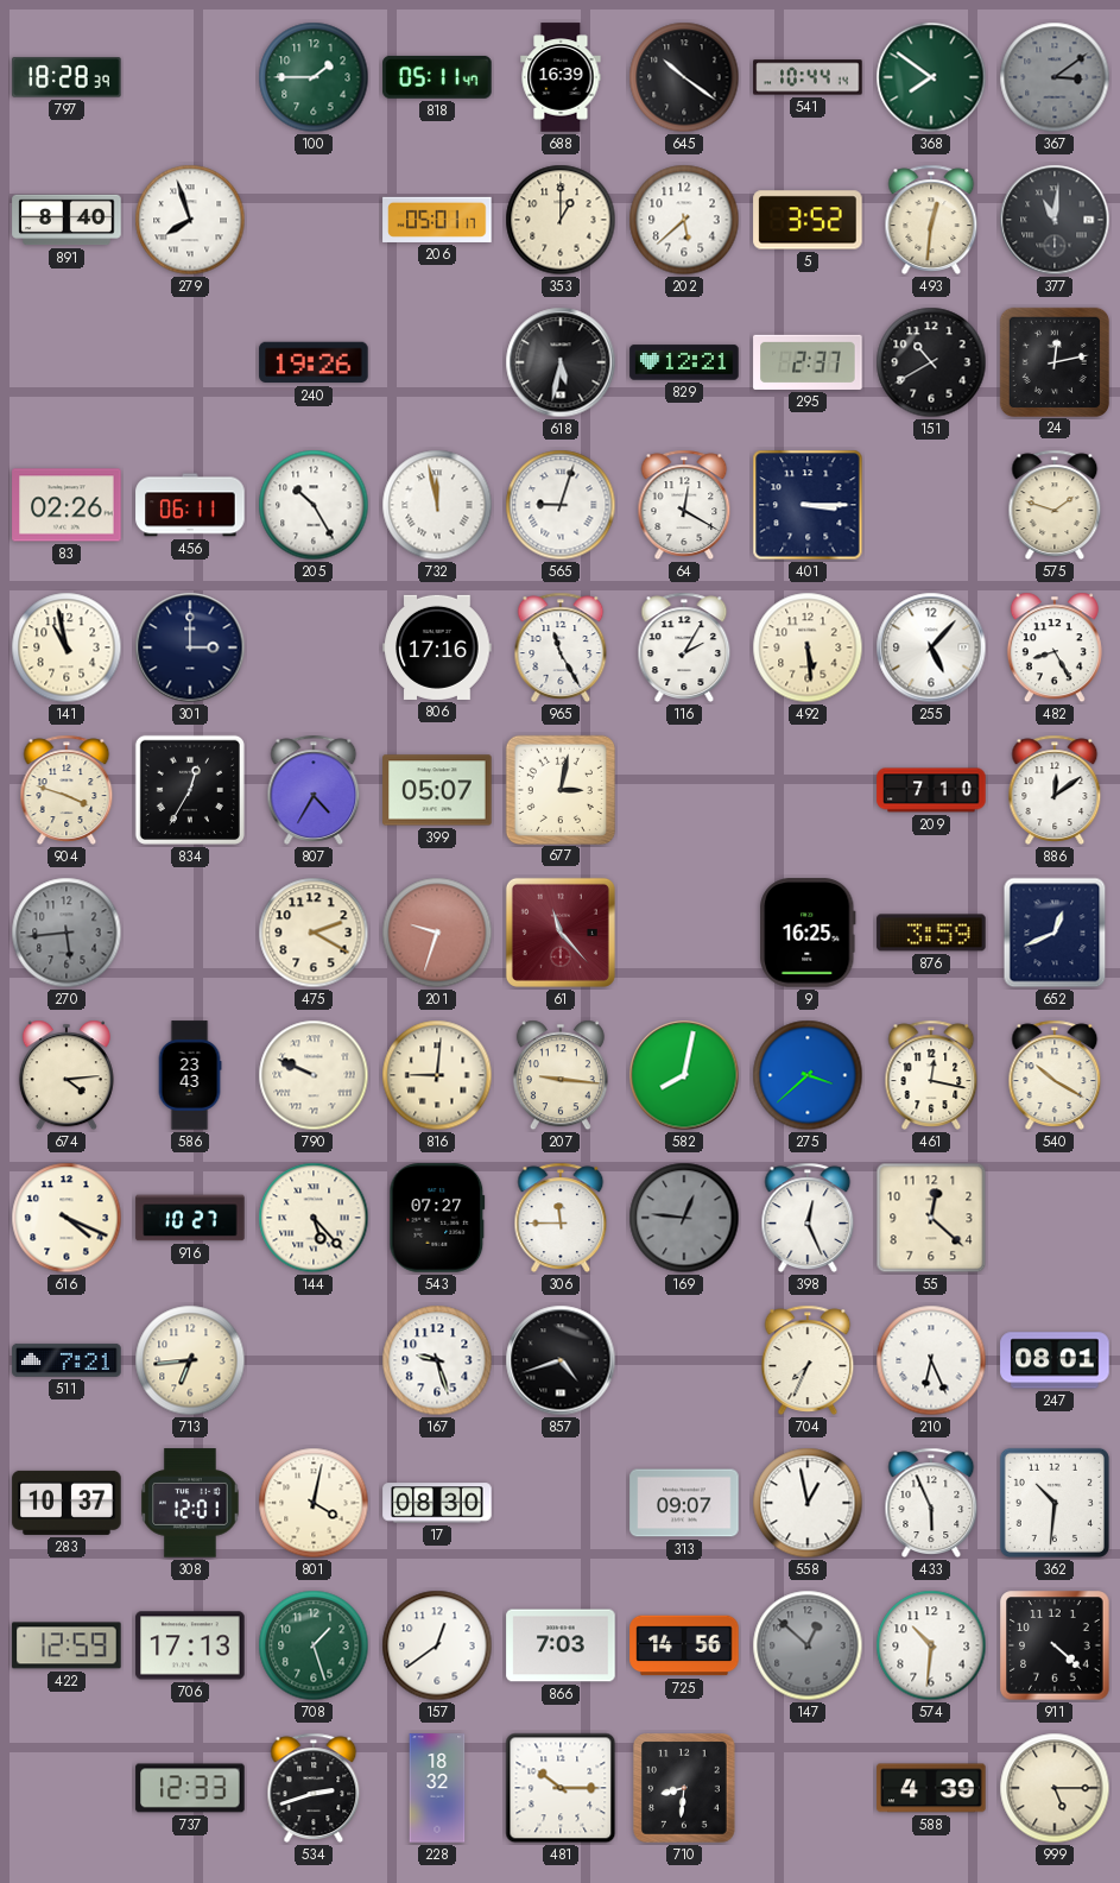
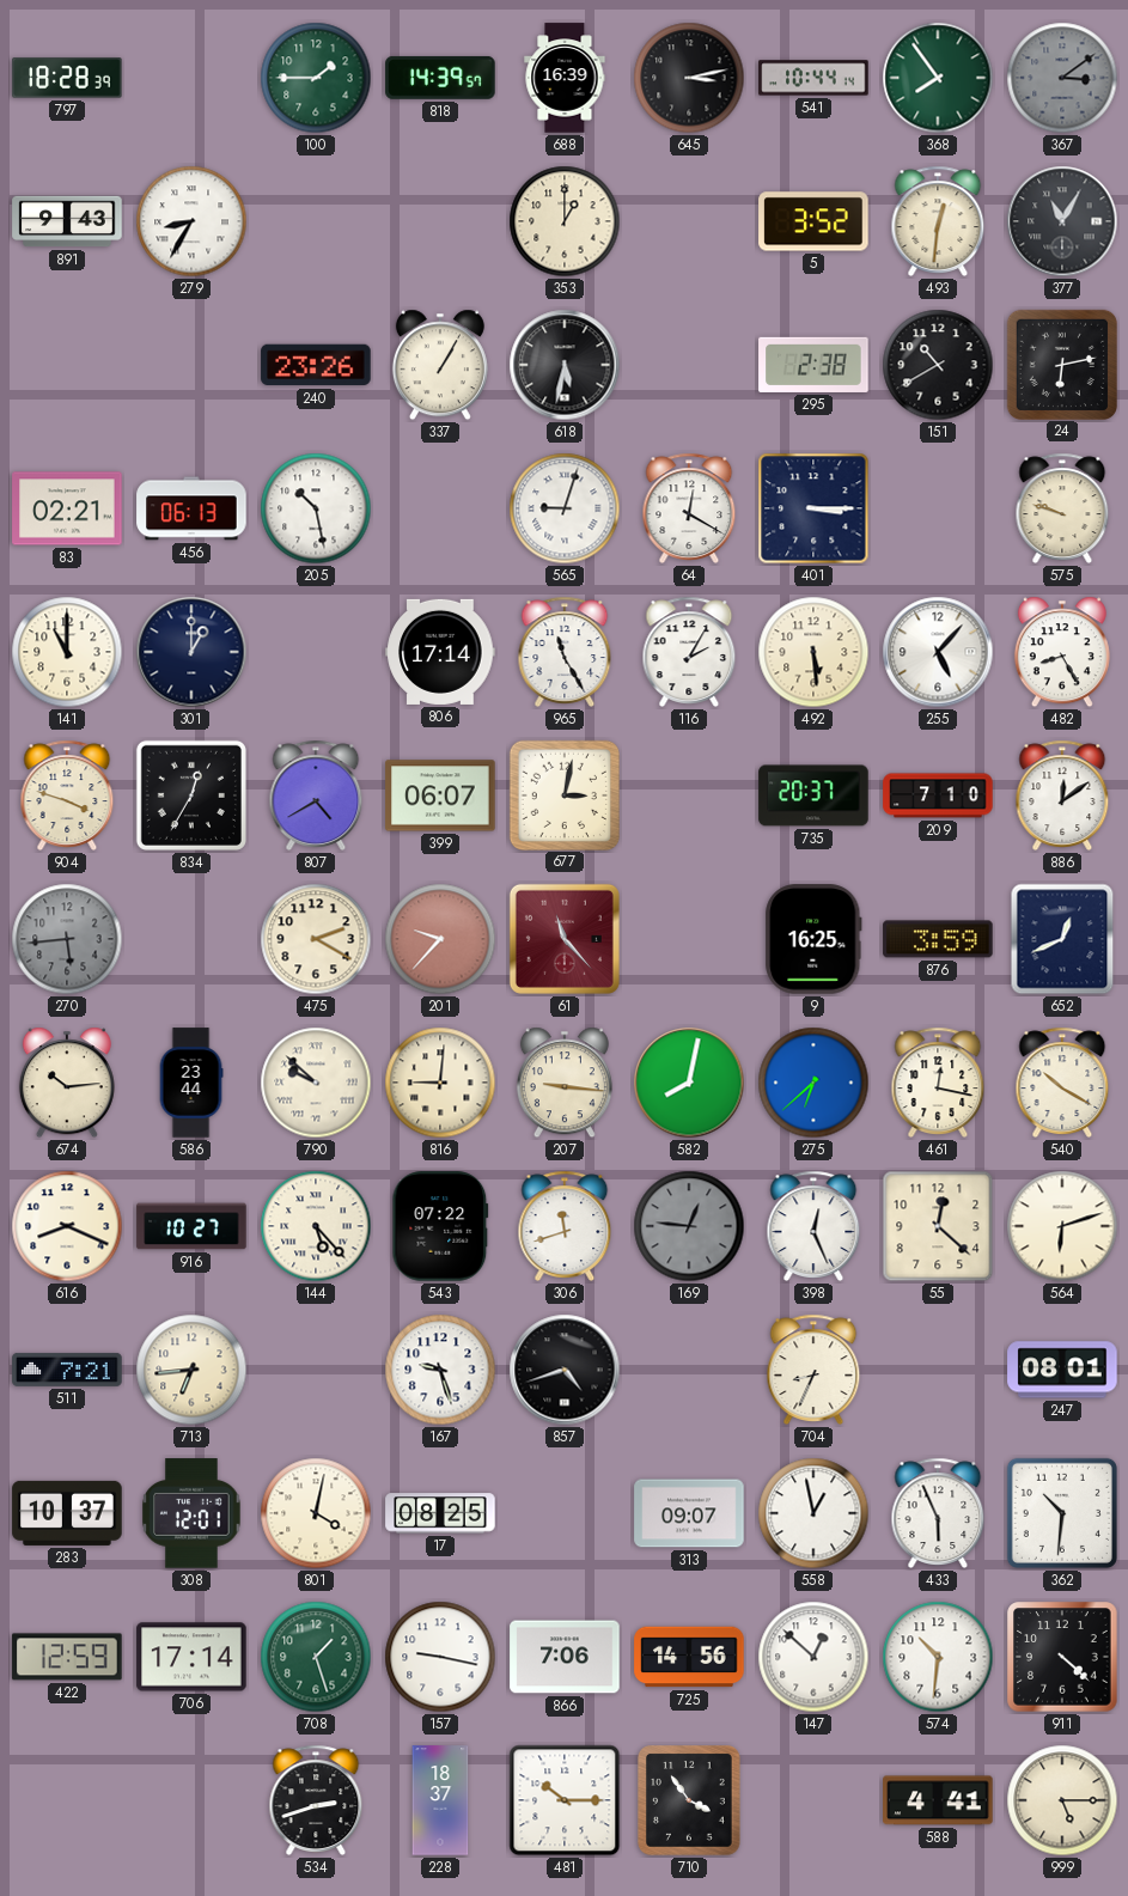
818: 05:11 -> 14:39 (440, 78)
645: 10:21 -> 3:13 (689, 78)
368: 7:51 -> 7:54 (938, 78)
891: 8:40 -> 9:43 (67, 221)
279: 7:57 -> 8:35 (191, 221)
206: 05:01 -> none (437, 220)
202: 5:38 -> none (684, 220)
377: 11:01 -> 11:05 (1062, 221)
240: 19:26 -> 23:26 (316, 365)
337: none -> 1:05 (440, 365)
829: 12:21 -> none (684, 362)
295: 2:37 -> 2:38 (813, 365)
24: 12:13 -> 6:13 (1061, 364)
83: 02:26 -> 02:21 (67, 508)
456: 06:11 -> 06:13 (191, 508)
205: 10:25 -> 10:28 (316, 508)
732: 11:58 -> none (437, 505)
575: 1:48 -> 9:48 (1062, 508)
141: 10:58 -> 11:00 (67, 652)
301: 3:00 -> 1:00 (191, 652)
806: 17:16 -> 17:14 (440, 652)
807: 4:35 -> 4:40 (316, 795)
399: 05:07 -> 06:07 (440, 795)
735: none -> 20:37 (813, 795)
201: 9:33 -> 9:37 (440, 939)
674: 4:14 -> 10:14 (67, 1083)
586: 23:43 -> 23:44 (191, 1083)
790: 9:49 -> 9:52 (316, 1083)
275: 3:38 -> 6:38 (813, 1083)
616: 4:19 -> 8:19 (67, 1226)
543: 07:27 -> 07:22 (440, 1226)
306: 11:45 -> 11:42 (565, 1226)
564: none -> 6:12 (1062, 1226)
704: 7:34 -> 8:34 (813, 1370)
210: 6:26 -> none (931, 1360)
17: 08:30 -> 08:25 (440, 1513)
706: 17:13 -> 17:14 (191, 1657)
157: 12:39 -> 9:17 (440, 1657)
866: 7:03 -> 7:06 (565, 1657)
147 dial: grey -> white (813, 1657)
737: 12:33 -> none (190, 1788)
228: 18:32 -> 18:37 (440, 1800)
710: 8:31 -> 3:54 (690, 1801)
588: 4:39 -> 4:41 (938, 1800)
